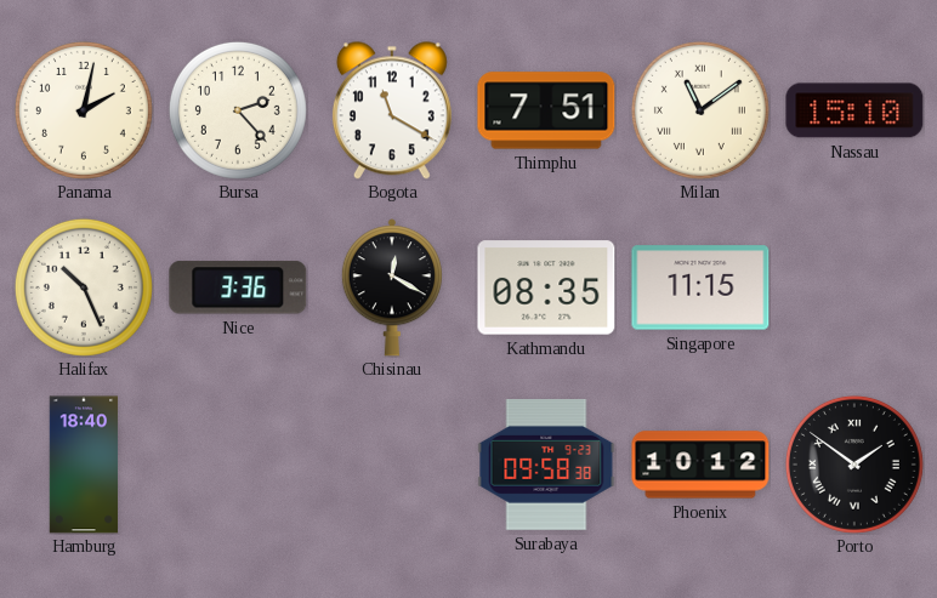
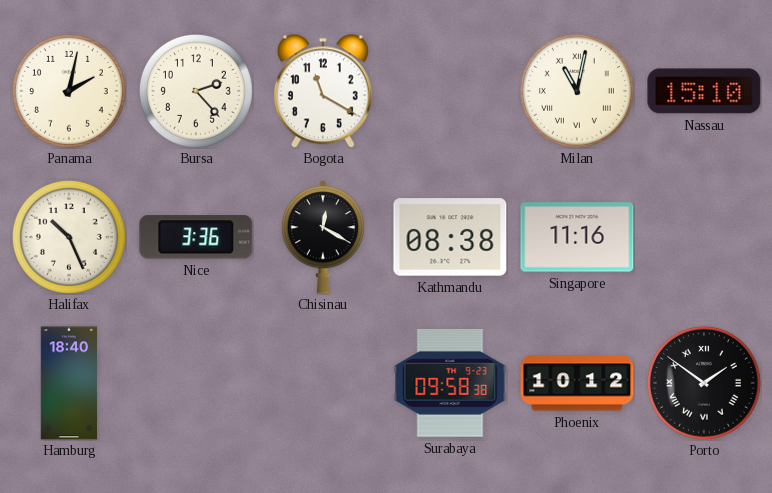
Thimphu: 7:51 -> none (546, 110)
Milan: 11:09 -> 11:02 (577, 91)
Kathmandu: 08:35 -> 08:38 (450, 237)
Singapore: 11:15 -> 11:16 (577, 237)
